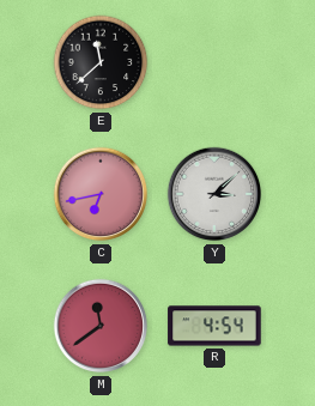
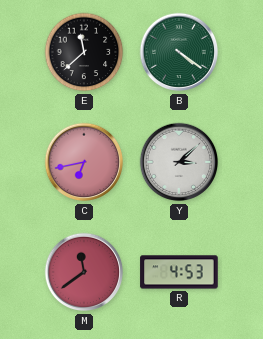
B: none -> 4:21 (179, 52)
R: 4:54 -> 4:53 (179, 272)
